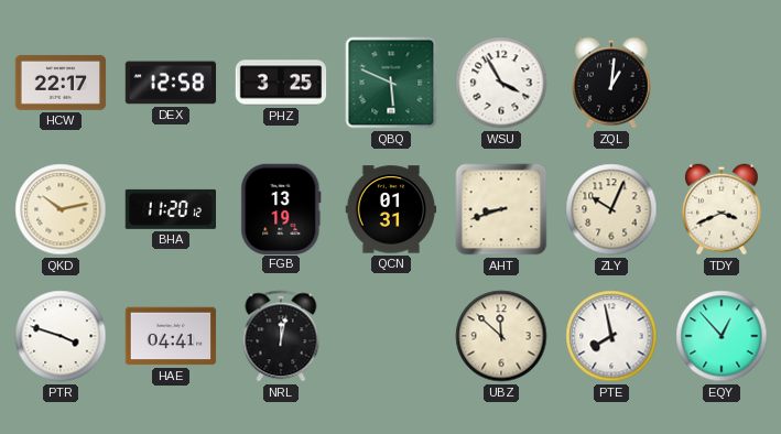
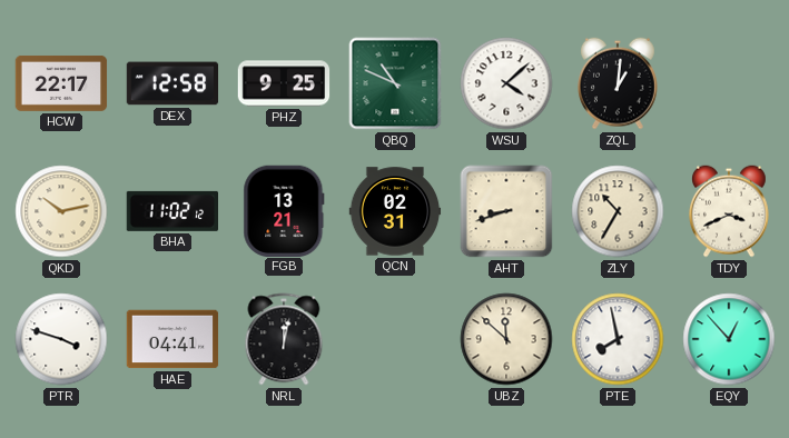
PHZ: 3:25 -> 9:25 (284, 83)
QBQ: 5:49 -> 10:49 (395, 83)
WSU: 3:55 -> 4:08 (506, 83)
BHA: 11:20 -> 11:02 (171, 211)
FGB: 13:19 -> 13:21 (284, 210)
QCN: 01:31 -> 02:31 (395, 211)
ZLY: 10:04 -> 10:35 (618, 211)
